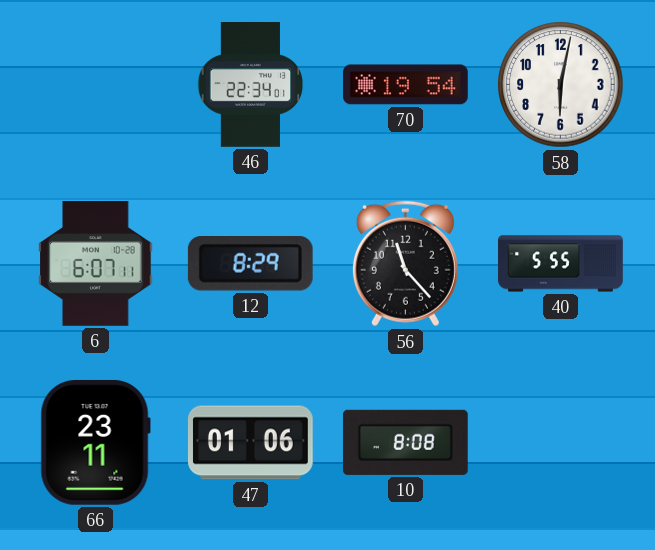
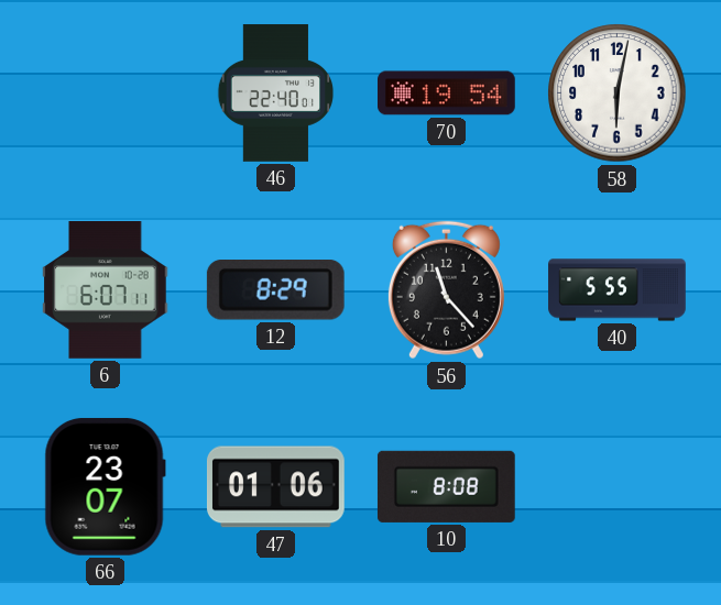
46: 22:34 -> 22:40 (276, 94)
66: 23:11 -> 23:07 (105, 486)
